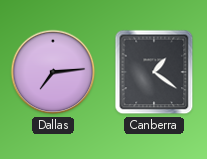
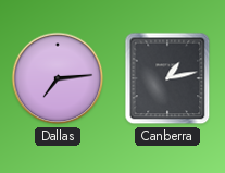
Canberra: 1:21 -> 1:13 (167, 78)
